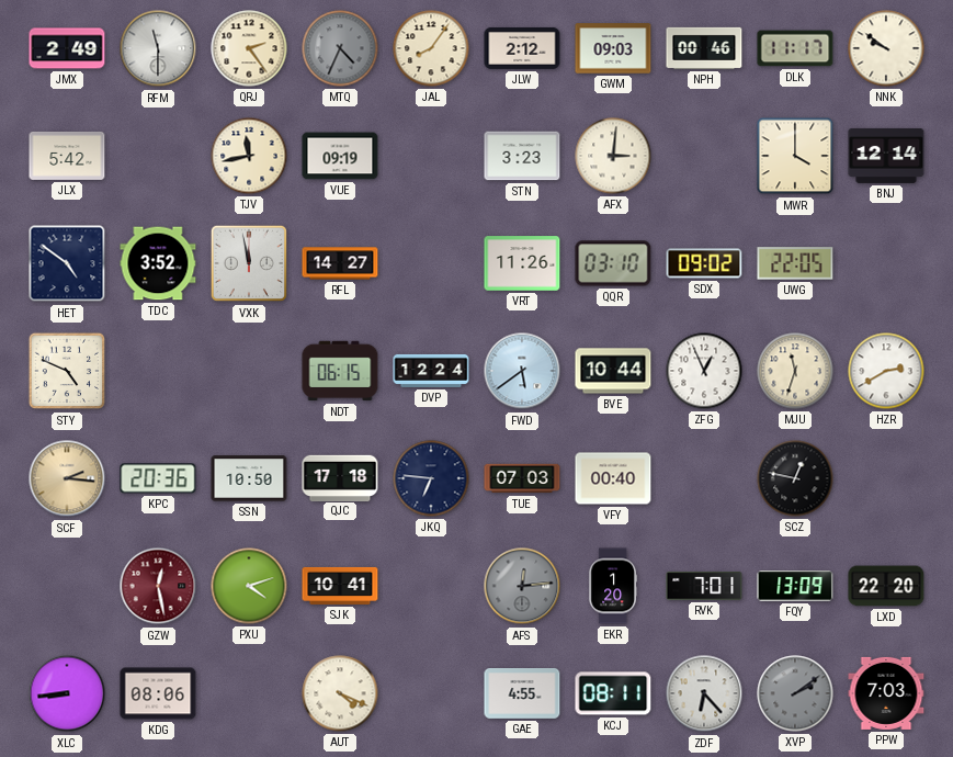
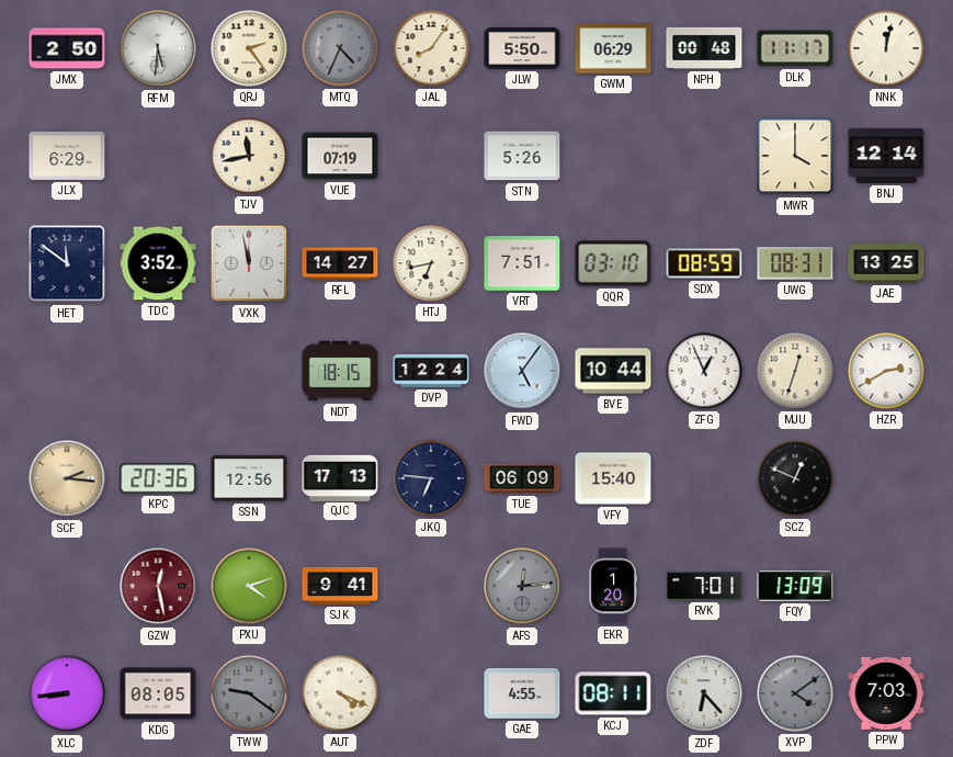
JMX: 2:49 -> 2:50 (67, 48)
RFM: 11:30 -> 5:31 (158, 48)
JLW: 2:12 -> 5:50 (522, 48)
GWM: 09:03 -> 06:29 (613, 48)
NPH: 00:46 -> 00:48 (704, 48)
NNK: 9:51 -> 12:02 (886, 48)
JLX: 5:42 -> 6:29 (67, 156)
VUE: 09:19 -> 07:19 (340, 156)
STN: 3:23 -> 5:26 (522, 156)
AFX: 3:01 -> none (613, 156)
HET: 4:51 -> 11:51 (67, 263)
HTJ: none -> 6:43 (431, 263)
VRT: 11:26 -> 7:51 (522, 263)
SDX: 09:02 -> 08:59 (704, 263)
UWG: 22:05 -> 08:31 (795, 263)
JAE: none -> 13:25 (886, 263)
STY: 4:49 -> none (67, 371)
NDT: 06:15 -> 18:15 (340, 371)
FWD: 5:39 -> 5:06 (522, 371)
MJU: 11:33 -> 12:33 (795, 371)
SSN: 10:50 -> 12:56 (249, 478)
QJC: 17:18 -> 17:13 (340, 477)
TUE: 07:03 -> 06:09 (522, 478)
VFY: 00:40 -> 15:40 (613, 478)
SCZ: 12:47 -> 12:49 (795, 478)
SJK: 10:41 -> 9:41 (340, 586)
LXD: 22:20 -> none (886, 586)
KDG: 08:06 -> 08:05 (158, 693)
TWW: none -> 9:21 (249, 693)
XVP: 2:09 -> 4:09 (795, 693)
